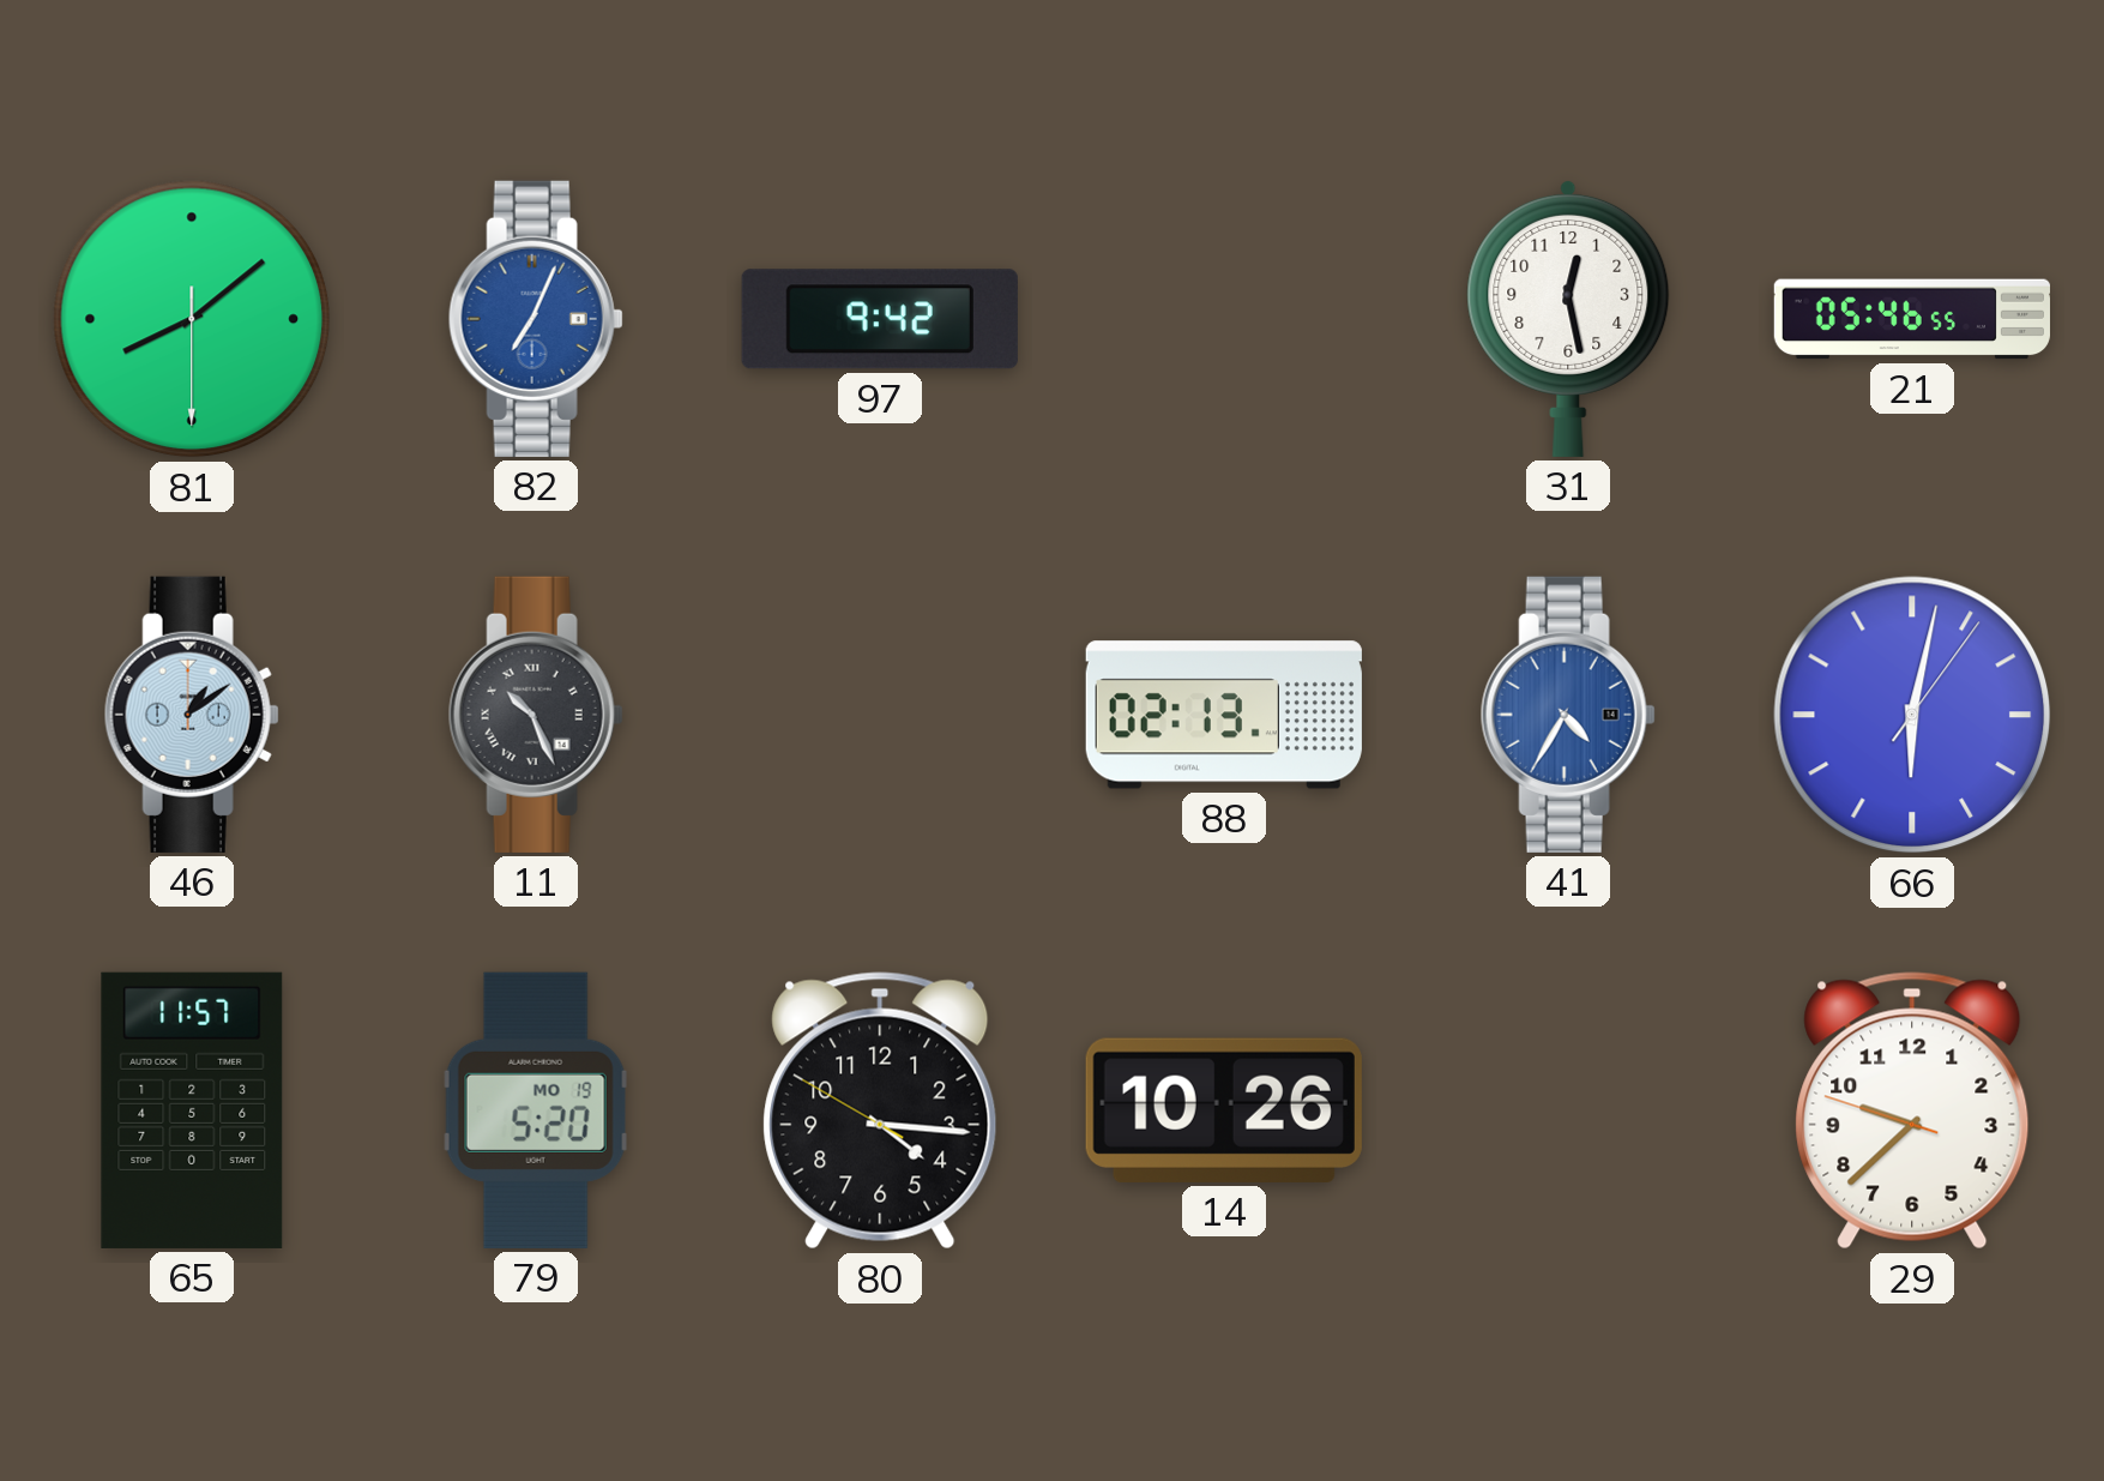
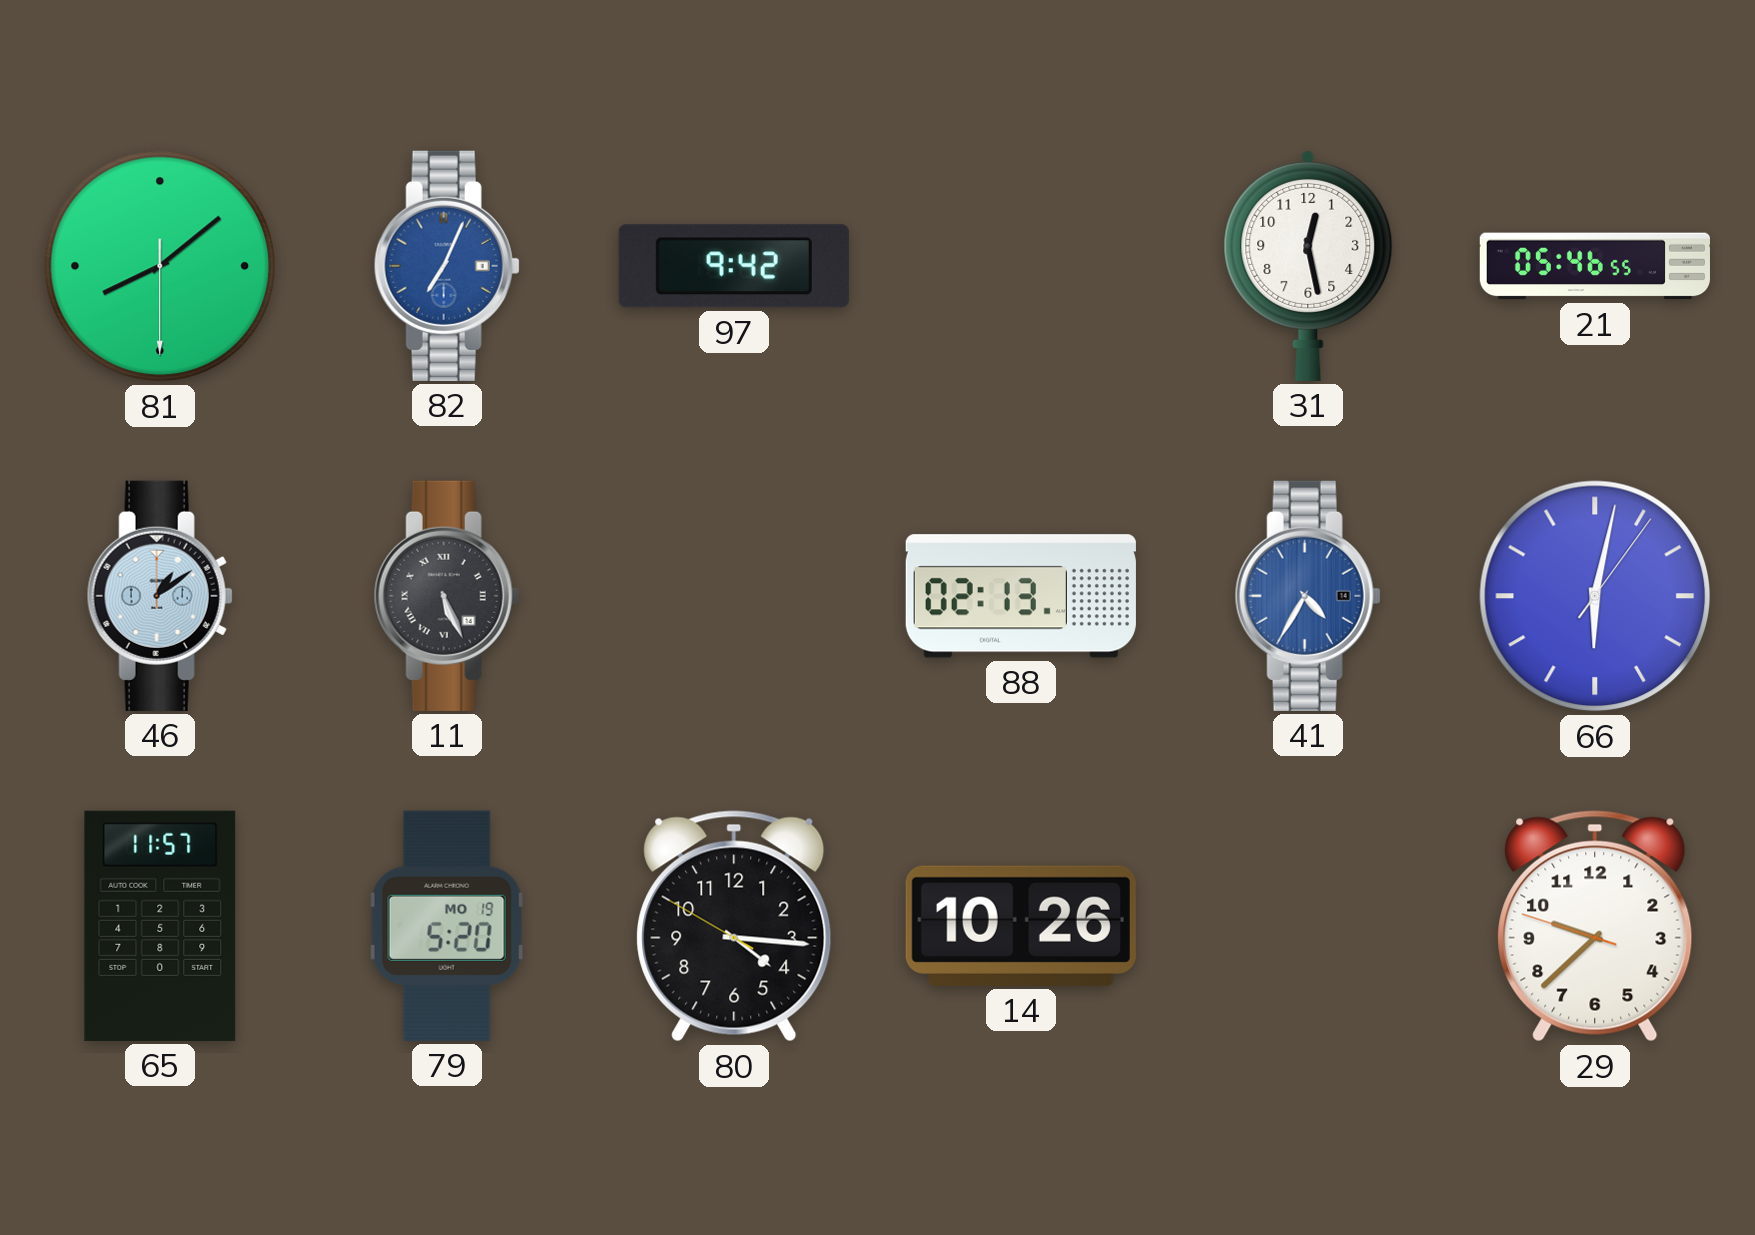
11: 10:26 -> 5:26 (447, 596)
